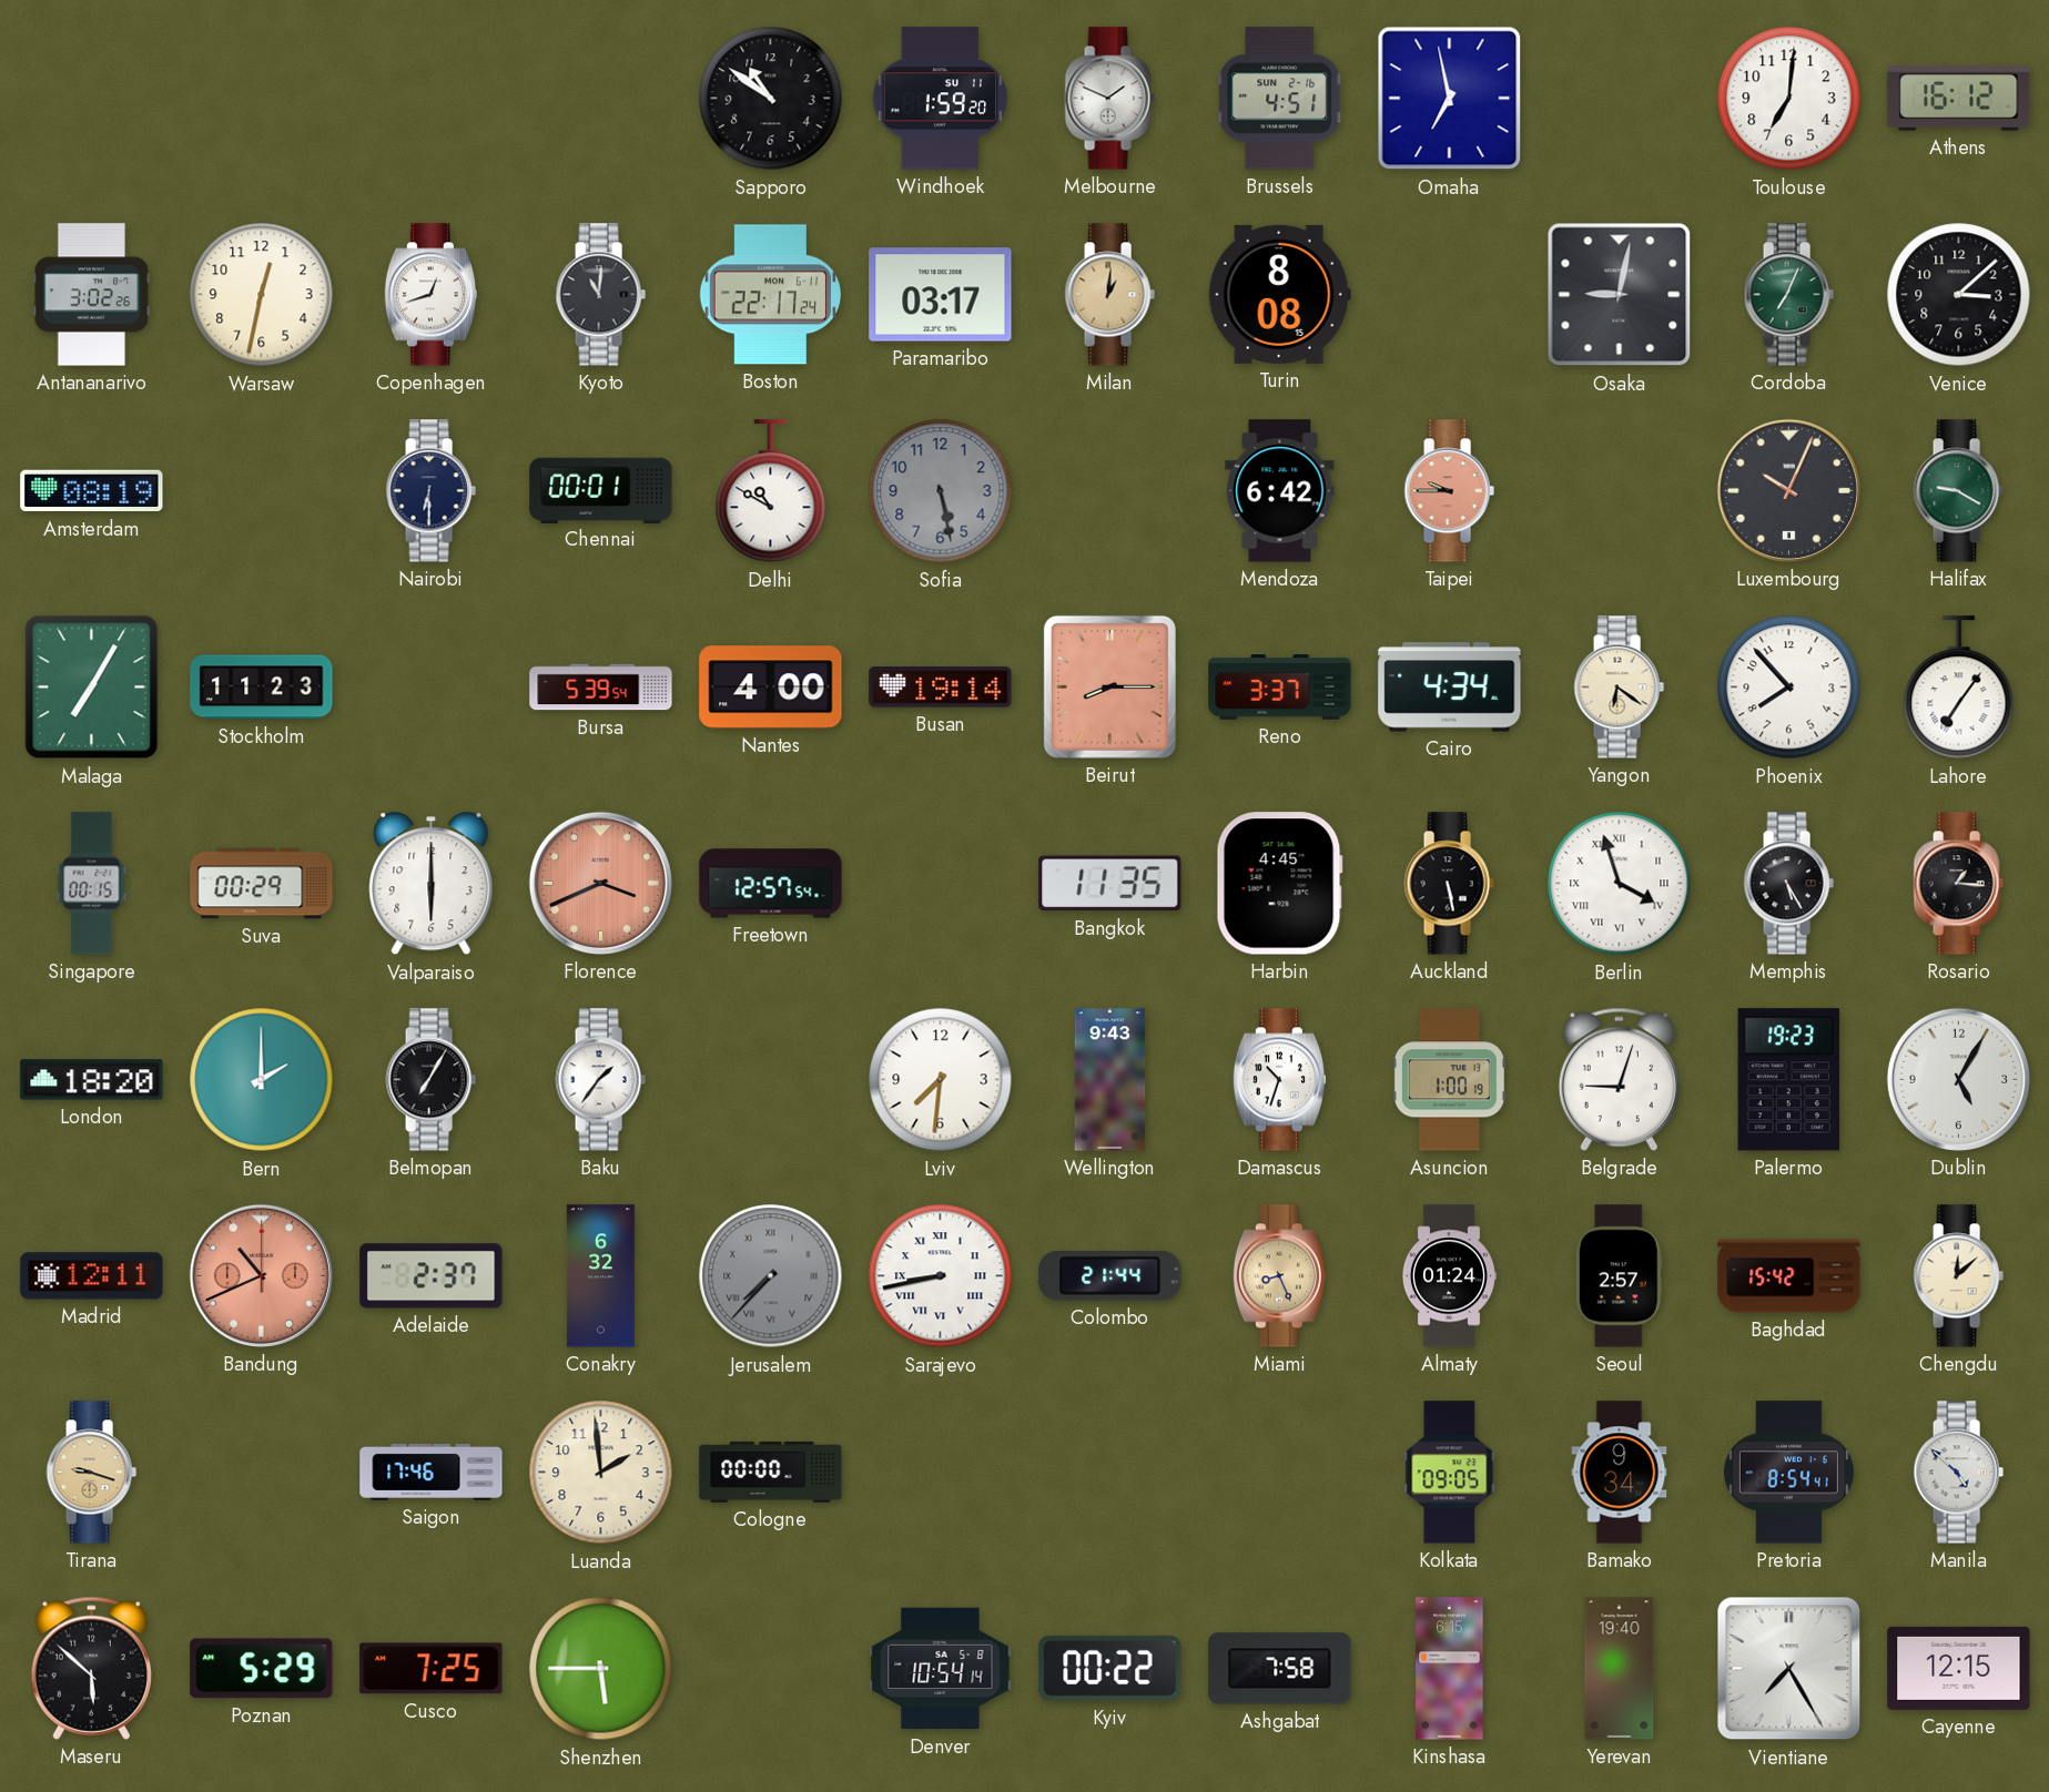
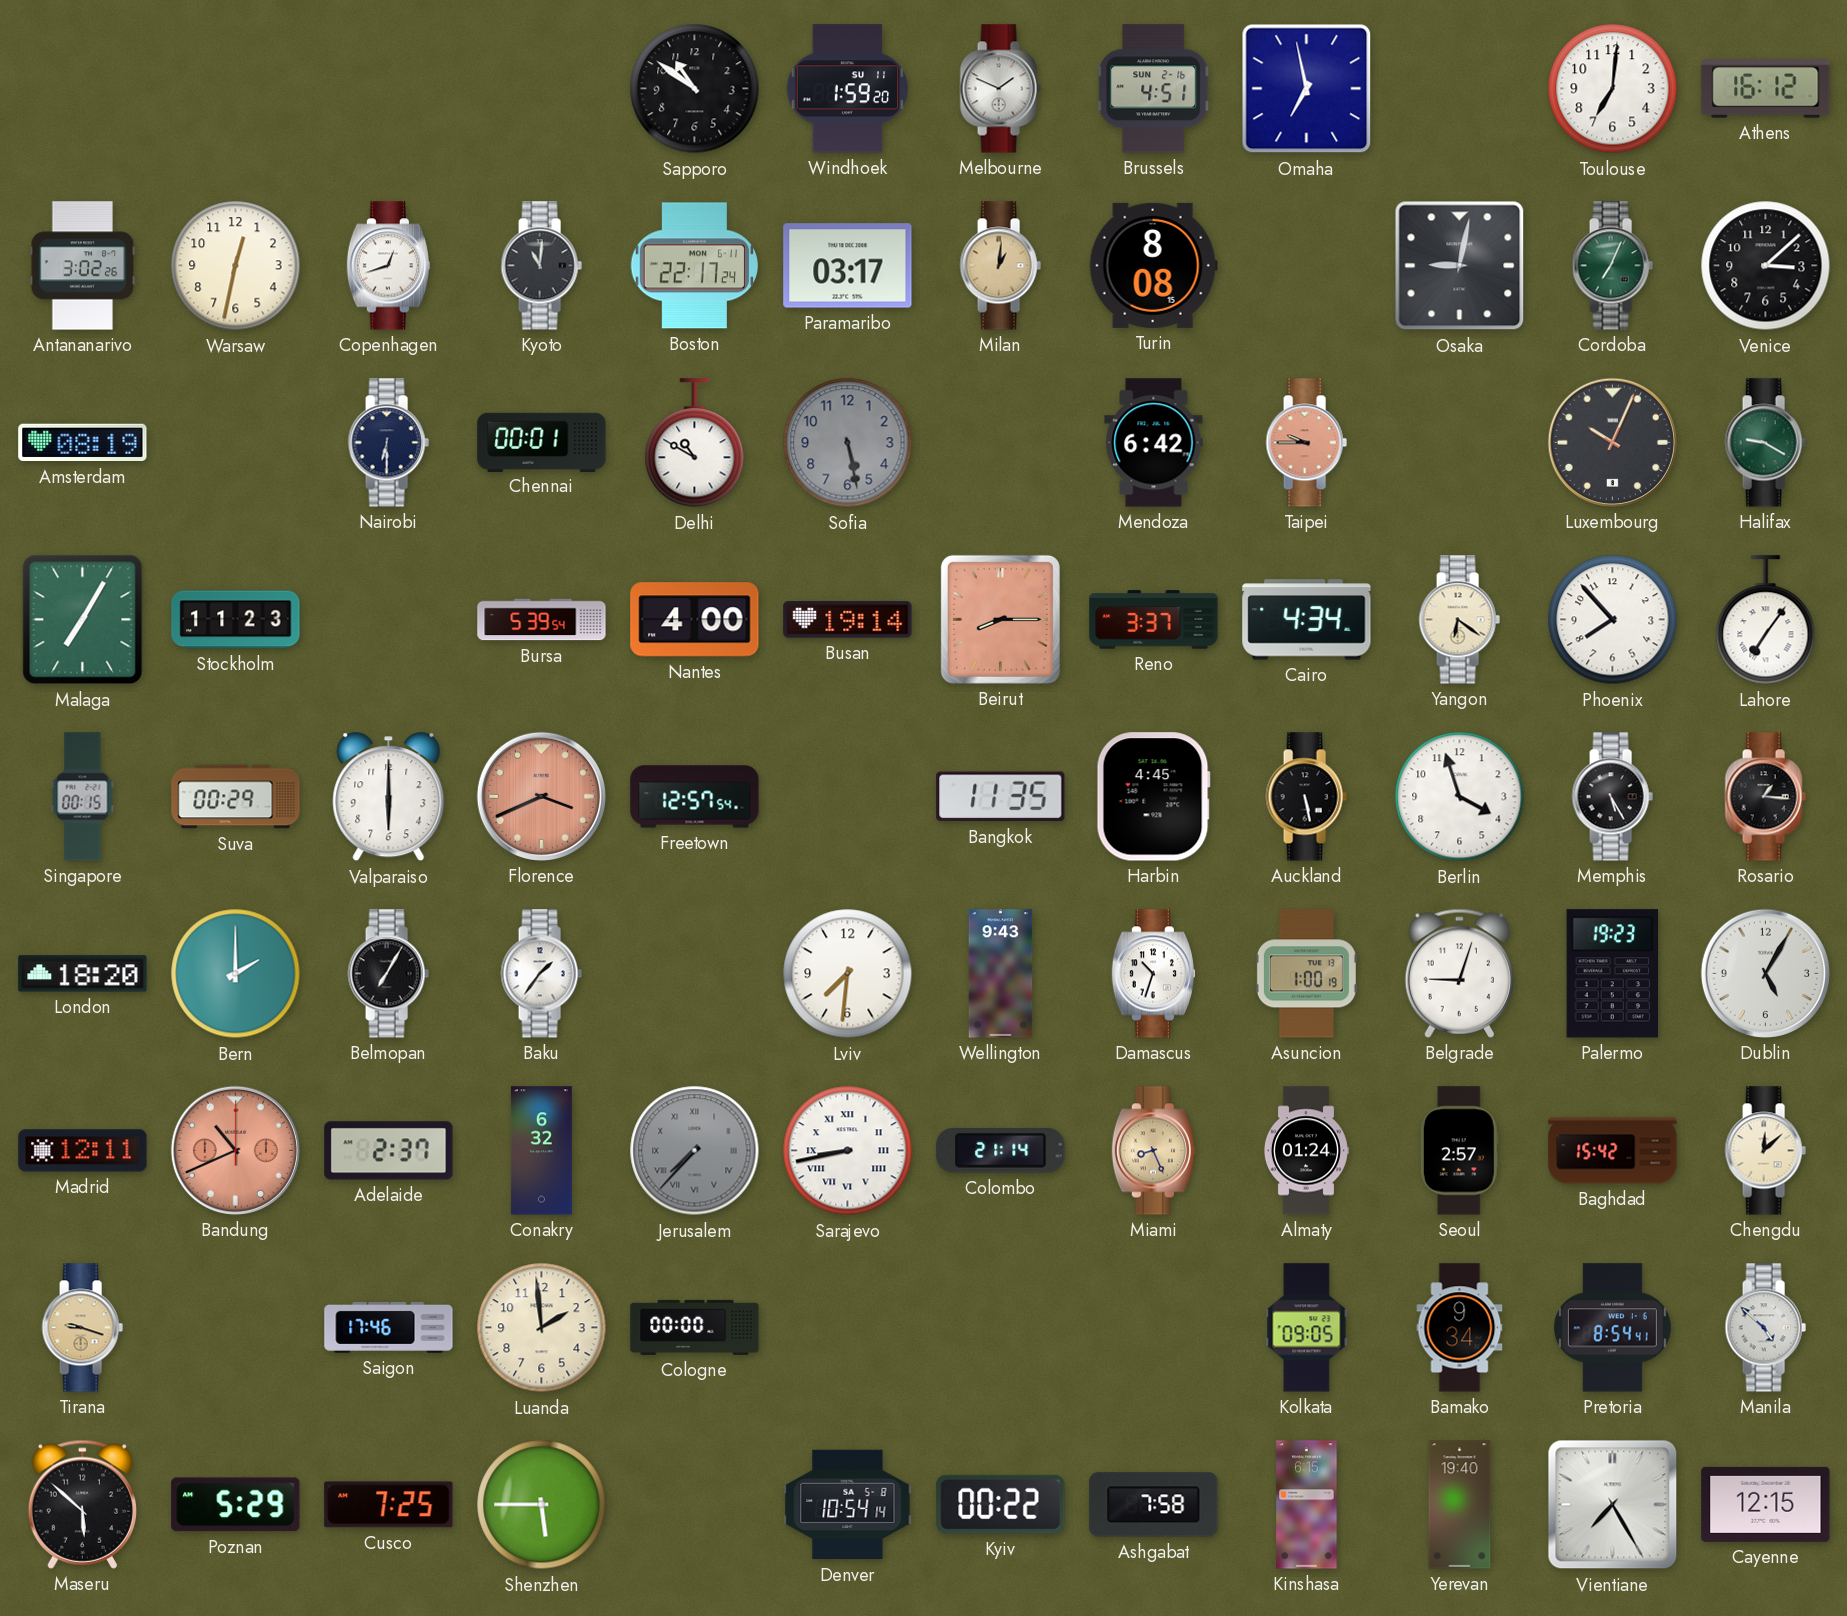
Berlin numerals: Roman -> Arabic (1460, 797)
Colombo: 21:44 -> 21:14 (1001, 1151)
